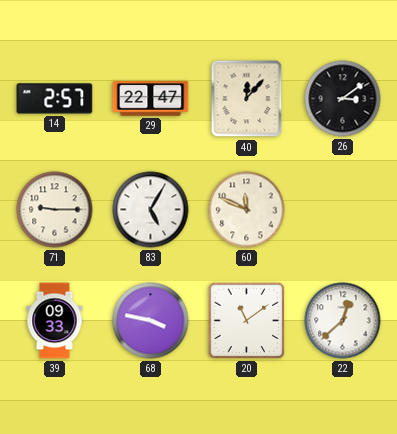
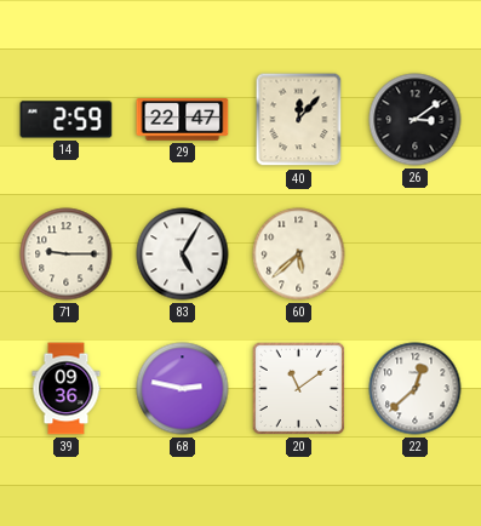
14: 2:57 -> 2:59 (67, 120)
60: 11:49 -> 5:38 (299, 255)
39: 09:33 -> 09:36 (67, 389)
68: 3:47 -> 2:47 (183, 389)
